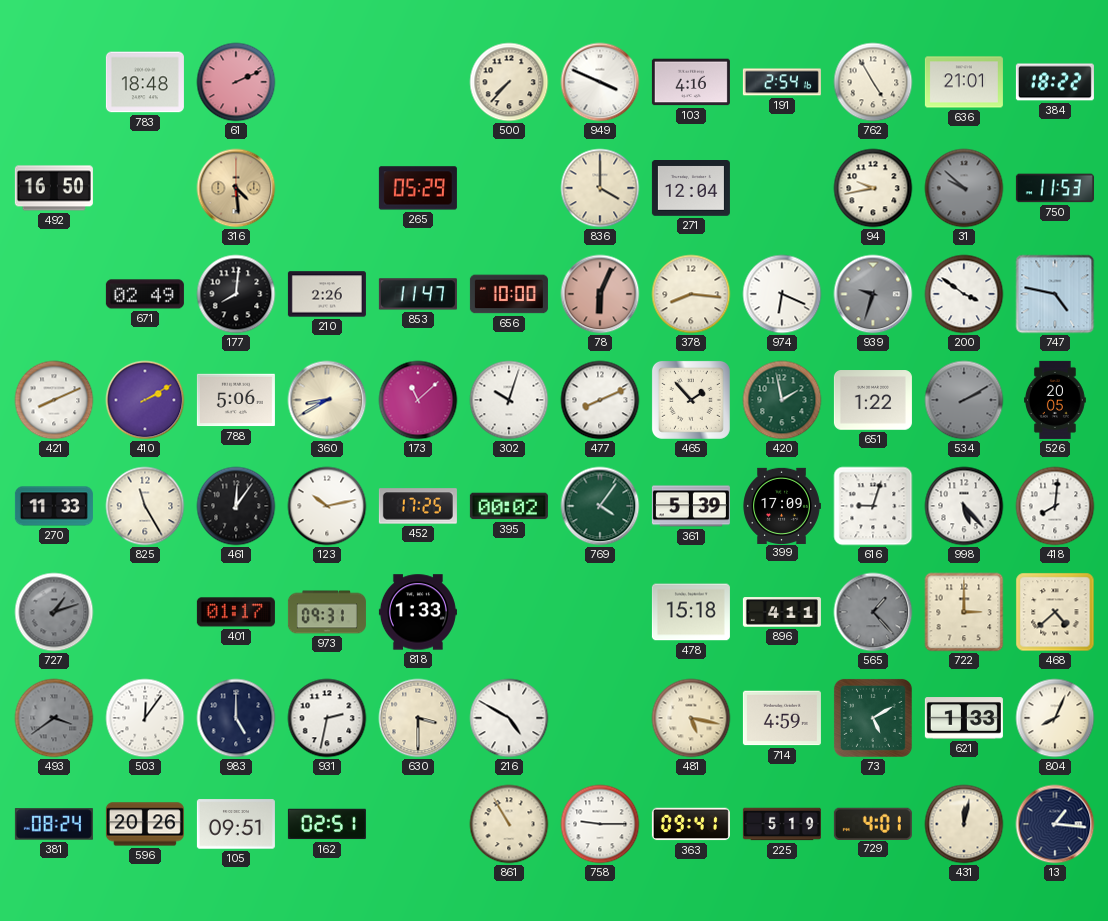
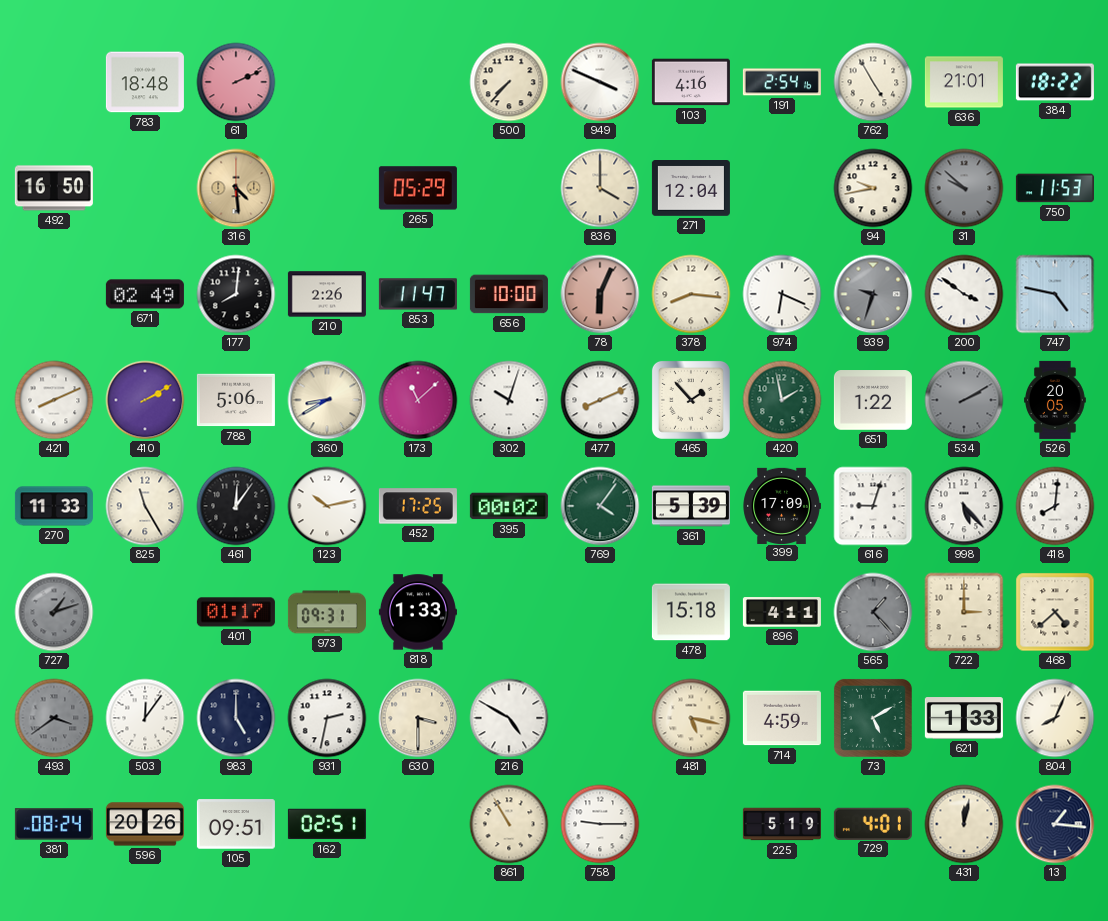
363: 09:41 -> none (691, 824)
